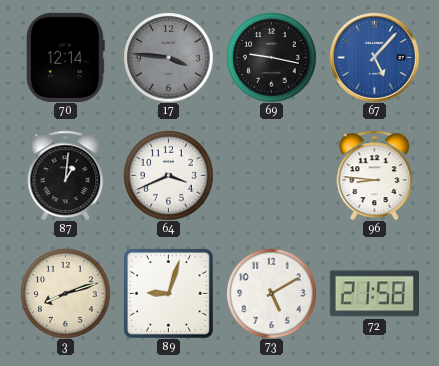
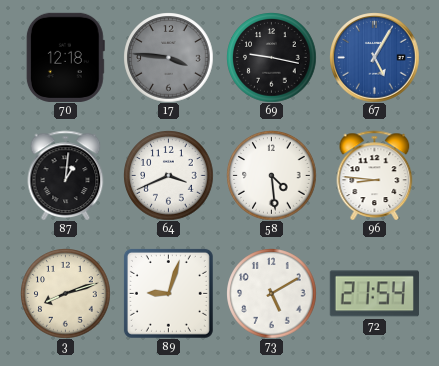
70: 12:14 -> 12:18 (65, 57)
67: 5:07 -> 5:05 (374, 57)
58: none -> 4:29 (271, 175)
72: 21:58 -> 21:54 (374, 294)
